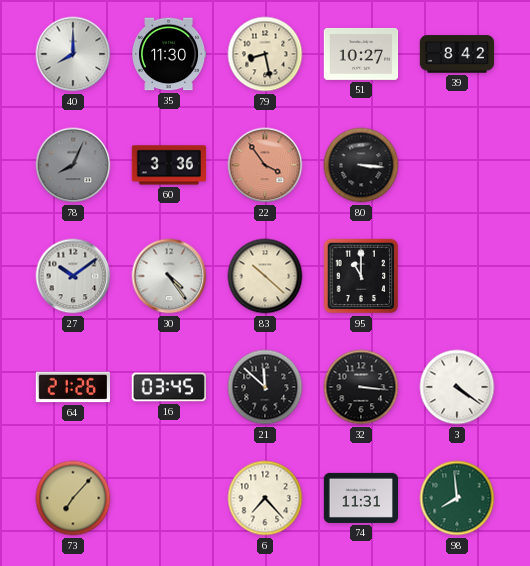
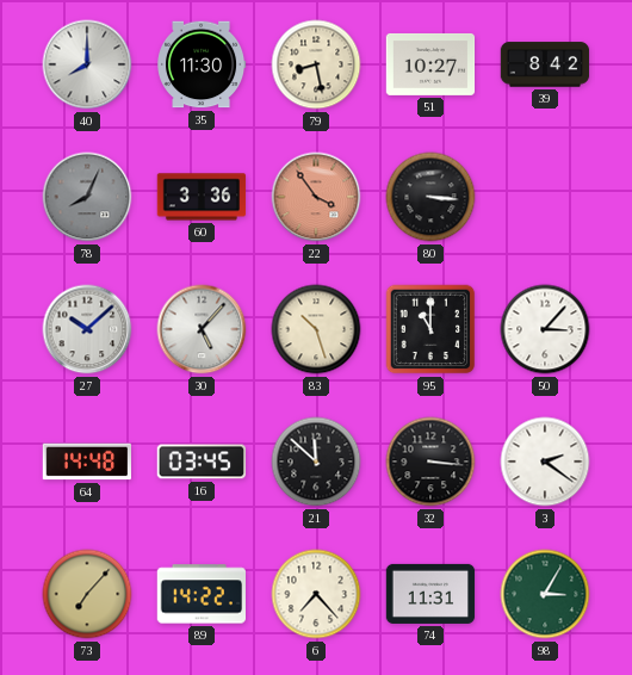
27: 10:09 -> 10:08 (87, 329)
30: 4:24 -> 5:07 (202, 329)
83: 10:22 -> 10:27 (316, 329)
50: none -> 3:07 (545, 329)
64: 21:26 -> 14:48 (86, 462)
3: 4:21 -> 2:21 (545, 462)
89: none -> 14:22 (200, 594)
98: 7:59 -> 3:05 (545, 594)
